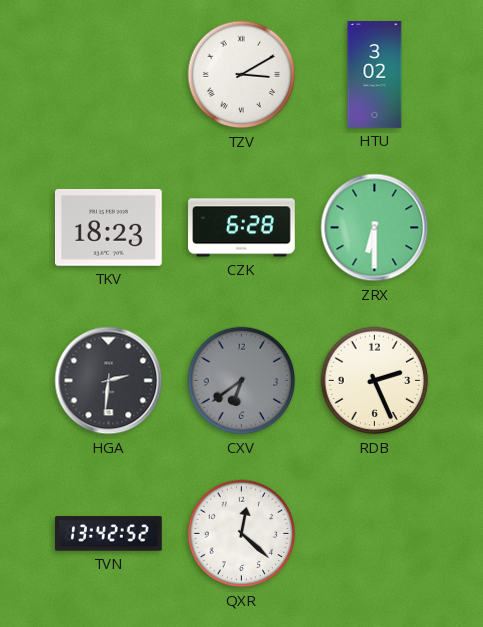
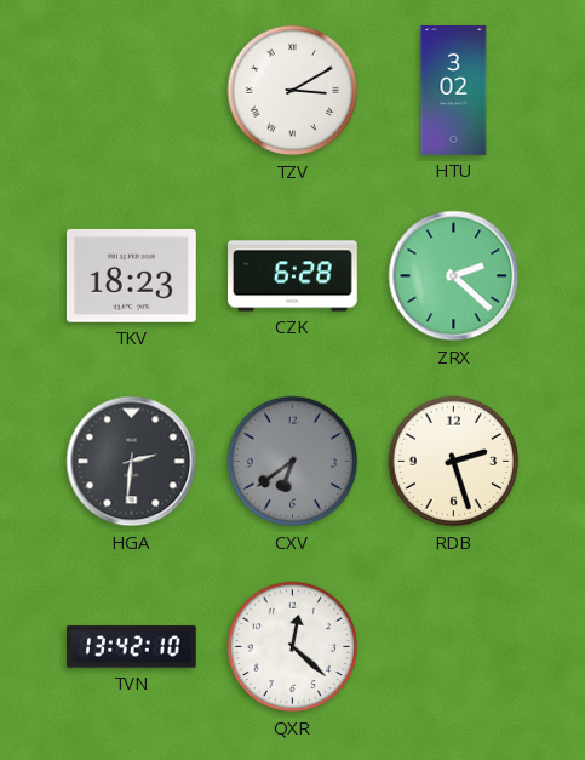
ZRX: 6:30 -> 2:22 (454, 276)
RDB: 2:26 -> 2:27 (454, 462)
TVN: 13:42:52 -> 13:42:10 (132, 647)
